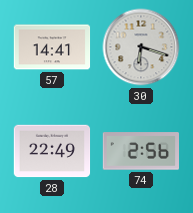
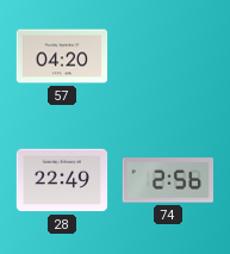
57: 14:41 -> 04:20 (62, 56)
30: 6:18 -> none (141, 47)
